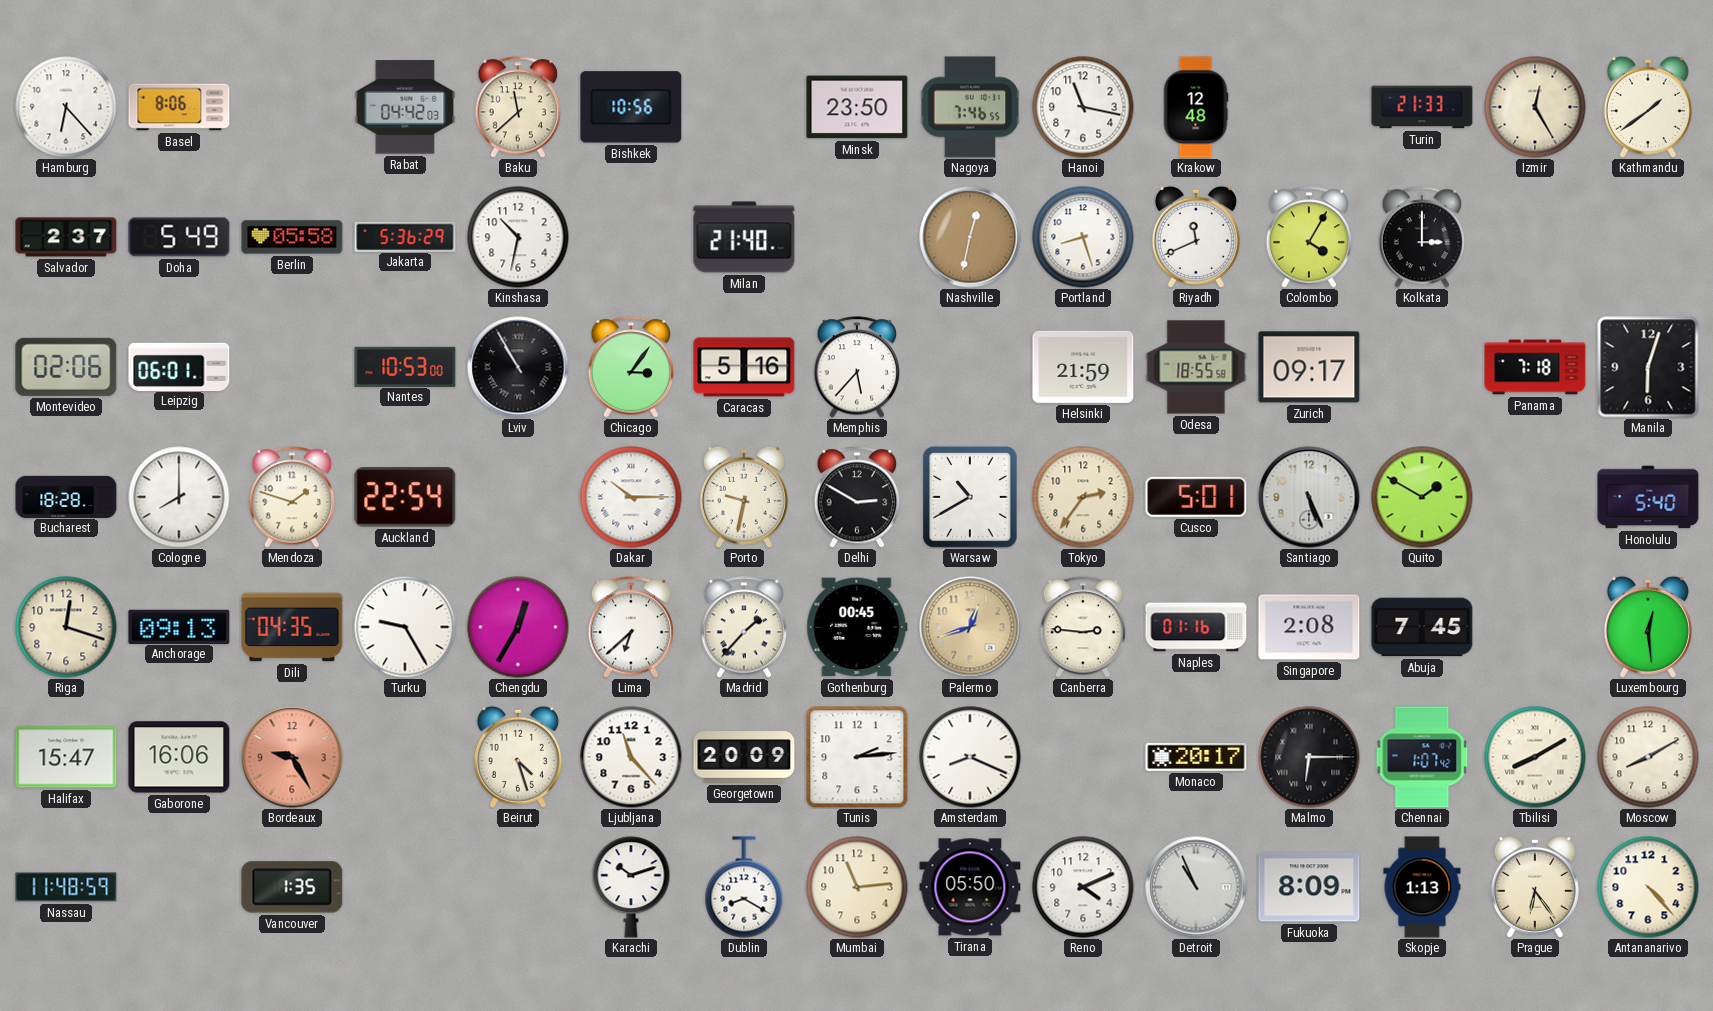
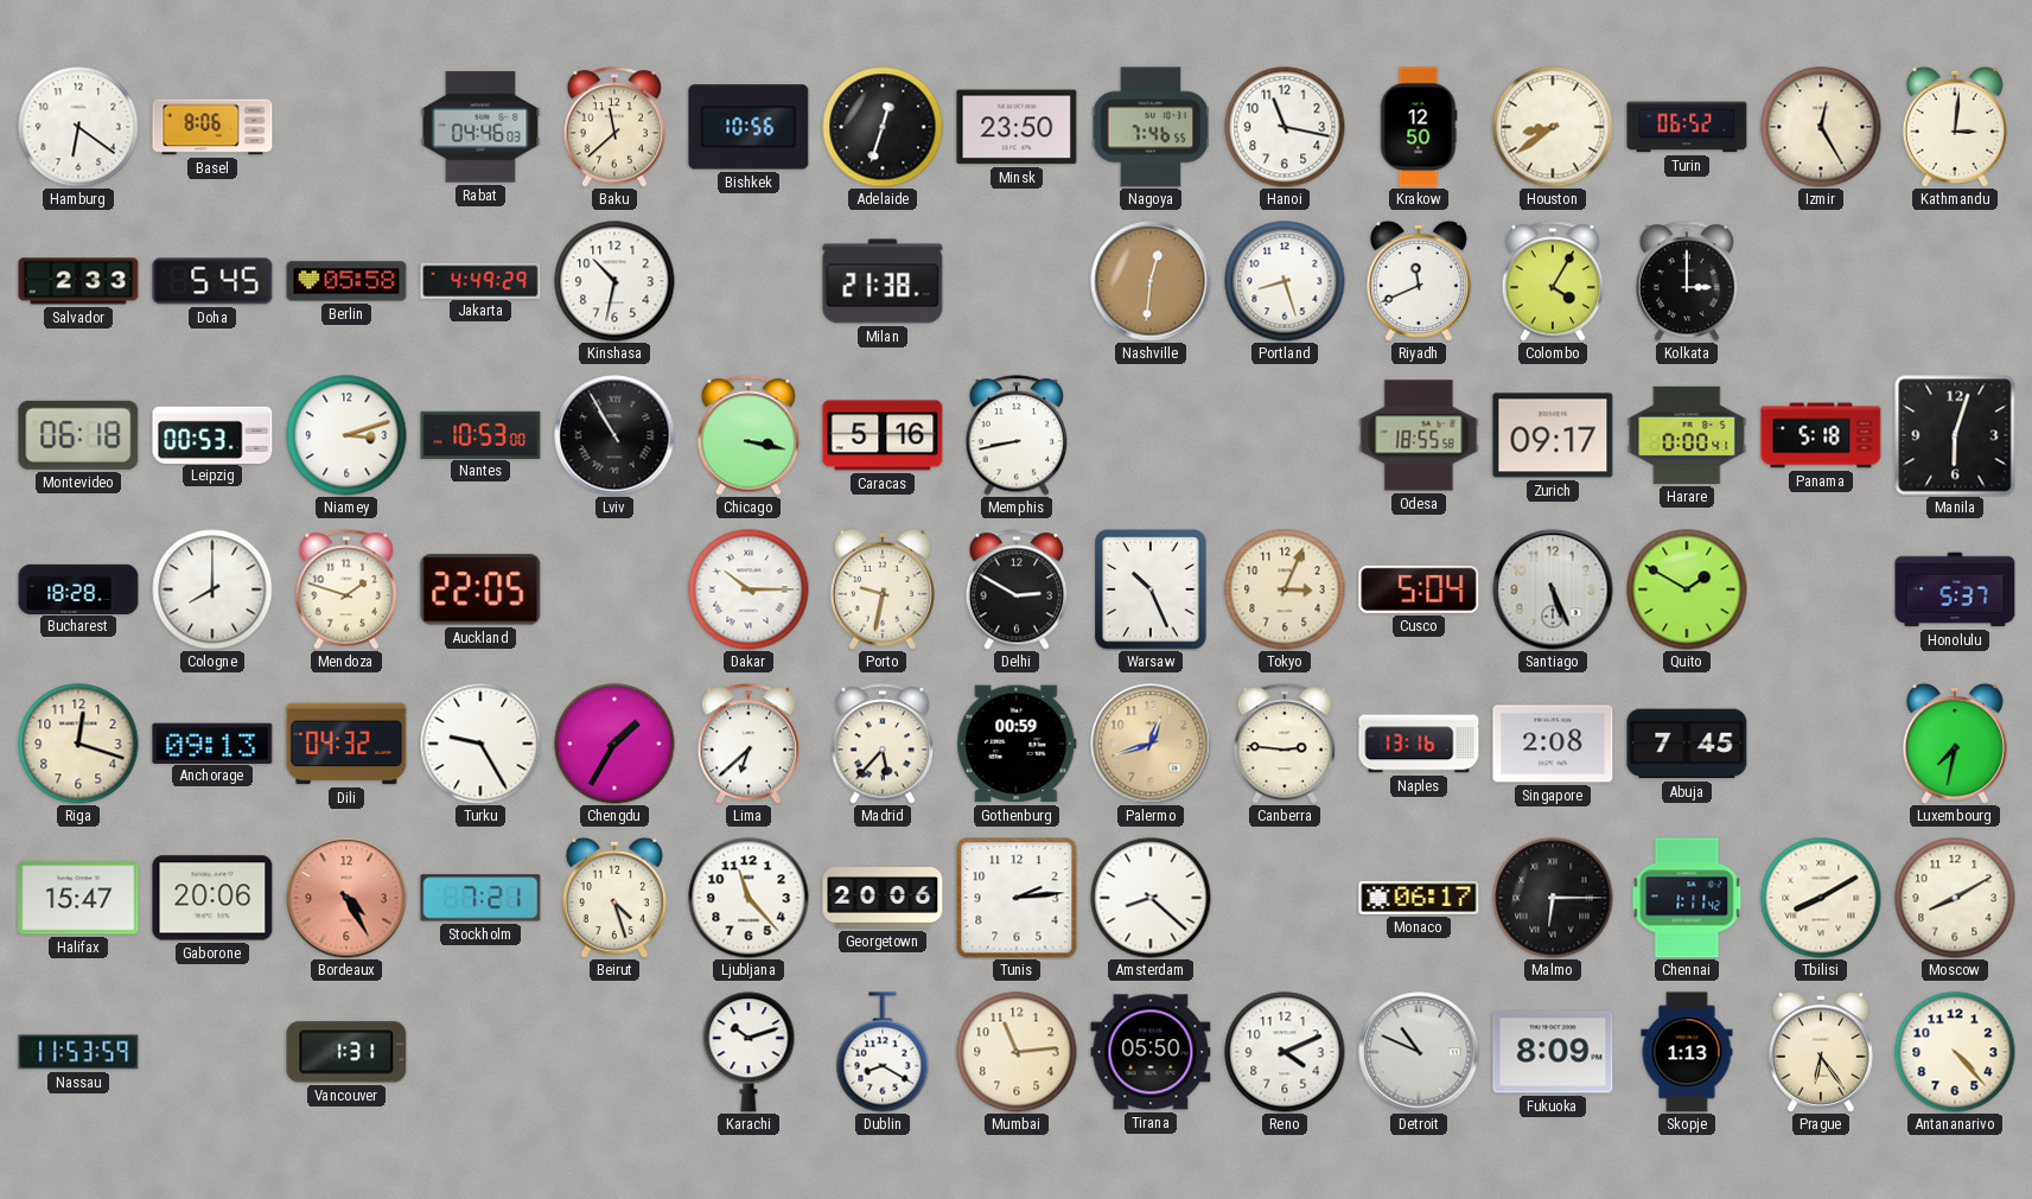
Hamburg: 6:23 -> 6:21 (78, 127)
Rabat: 04:42 -> 04:46 (480, 127)
Adelaide: none -> 12:33 (883, 127)
Krakow: 12:48 -> 12:50 (1419, 127)
Houston: none -> 8:39 (1553, 127)
Turin: 21:33 -> 06:52 (1687, 127)
Kathmandu: 1:39 -> 3:01 (1955, 127)
Salvador: 2:37 -> 2:33 (78, 281)
Doha: 5:49 -> 5:45 (212, 281)
Jakarta: 5:36 -> 4:49 (480, 280)
Milan: 21:40 -> 21:38 (883, 281)
Nashville: 12:32 -> 12:31 (1151, 281)
Montevideo: 02:06 -> 06:18 (78, 435)
Leipzig: 06:01 -> 00:53 (212, 434)
Niamey: none -> 3:12 (346, 435)
Chicago: 3:06 -> 3:17 (749, 435)
Memphis: 5:37 -> 8:43 (1017, 435)
Helsinki: 21:59 -> none (1083, 367)
Harare: none -> 0:00 (1687, 435)
Panama: 7:18 -> 5:18 (1821, 435)
Auckland: 22:54 -> 22:05 (480, 589)
Warsaw: 10:40 -> 10:26 (1151, 589)
Tokyo: 2:36 -> 3:04 (1285, 589)
Cusco: 5:01 -> 5:04 (1419, 589)
Honolulu: 5:40 -> 5:37 (1955, 589)
Dili: 04:35 -> 04:32 (346, 744)
Chengdu: 12:35 -> 1:35 (614, 744)
Madrid: 1:37 -> 5:37 (883, 744)
Gothenburg: 00:45 -> 00:59 (1017, 744)
Naples: 01:16 -> 13:16 (1419, 744)
Luxembourg: 12:29 -> 7:32 (1955, 744)
Gaborone: 16:06 -> 20:06 (212, 898)
Bordeaux: 9:25 -> 4:25 (346, 898)
Stockholm: none -> 7:21 (480, 898)
Georgetown: 20:09 -> 20:06 (883, 898)
Amsterdam: 8:19 -> 8:22 (1151, 898)
Monaco: 20:17 -> 06:17 (1419, 898)
Chennai: 1:07 -> 1:11 (1687, 898)
Nassau: 11:48 -> 11:53 (78, 1052)
Vancouver: 1:35 -> 1:31 (346, 1052)
Detroit: 10:56 -> 10:49 (1419, 1052)
